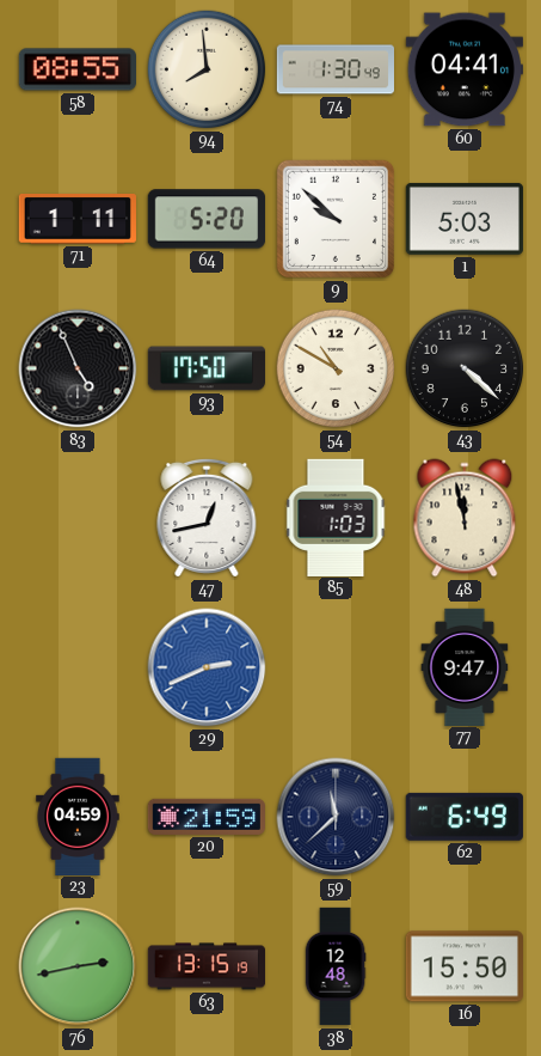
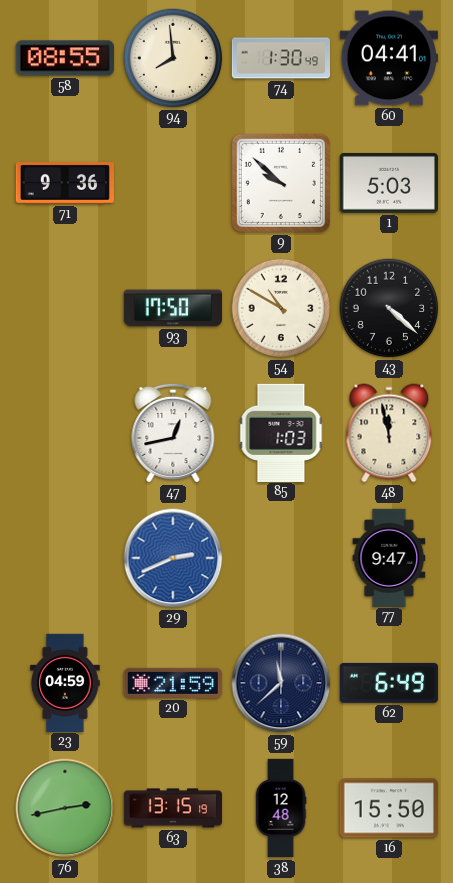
71: 1:11 -> 9:36 (65, 184)
64: 5:20 -> none (205, 219)
83: 4:56 -> none (78, 368)
